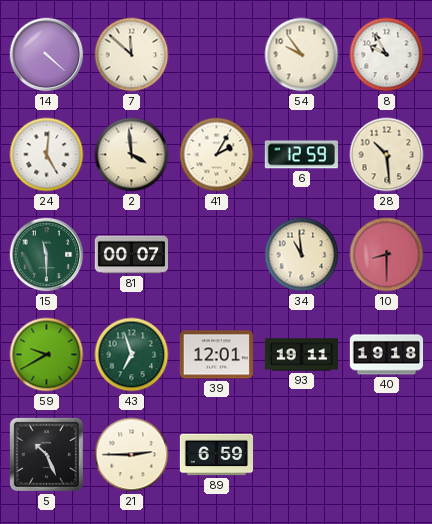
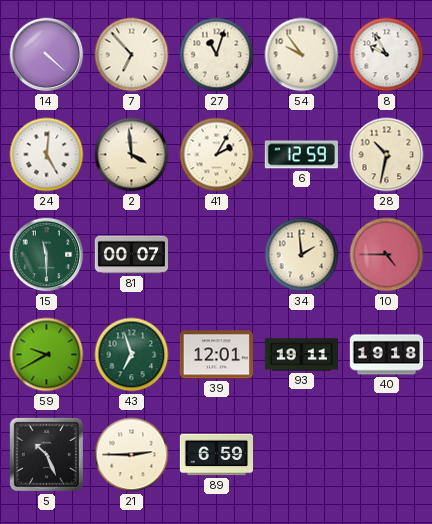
7: 11:52 -> 6:53 (132, 55)
27: none -> 11:03 (217, 55)
28: 10:29 -> 10:32 (387, 155)
34: 10:59 -> 1:59 (302, 255)
10: 8:30 -> 4:45 (387, 255)
